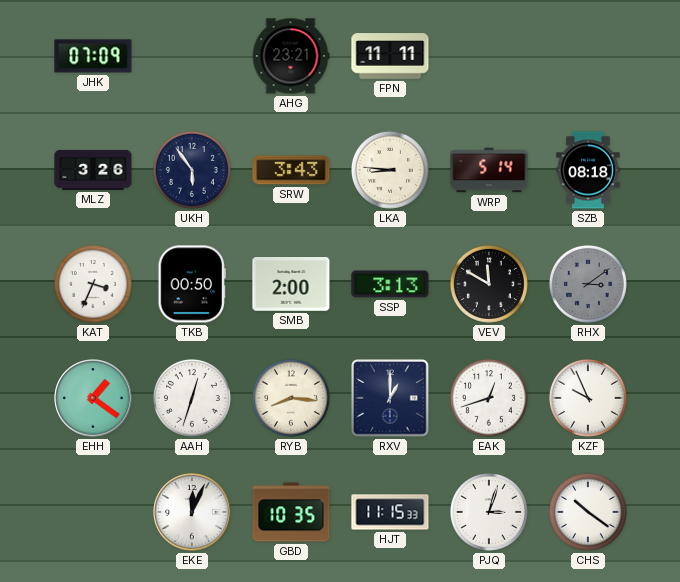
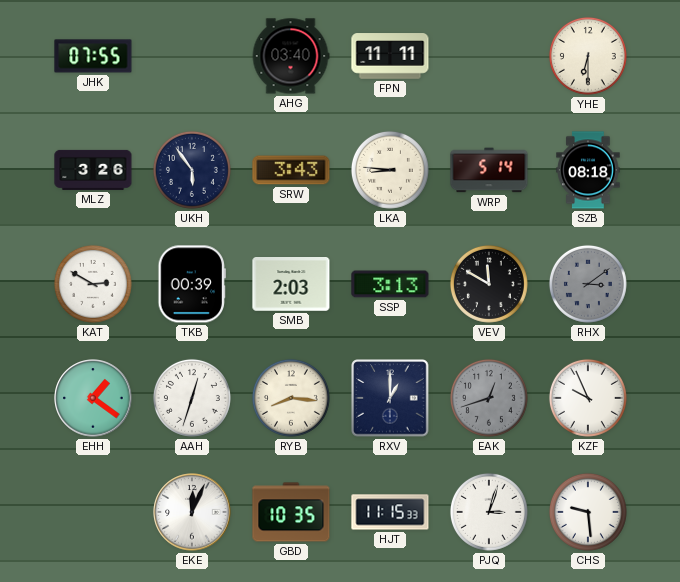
JHK: 07:09 -> 07:55 (93, 56)
AHG: 23:21 -> 03:40 (291, 56)
YHE: none -> 6:30 (588, 56)
KAT: 3:34 -> 2:50 (93, 284)
TKB: 00:50 -> 00:39 (192, 284)
SMB: 2:00 -> 2:03 (291, 285)
EAK dial: white -> grey (489, 398)
CHS: 10:21 -> 9:29 (588, 512)
